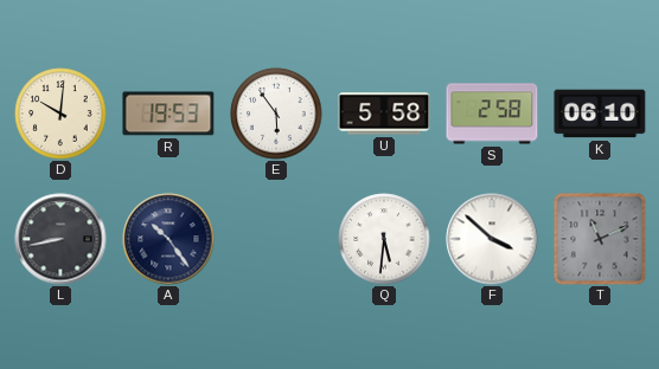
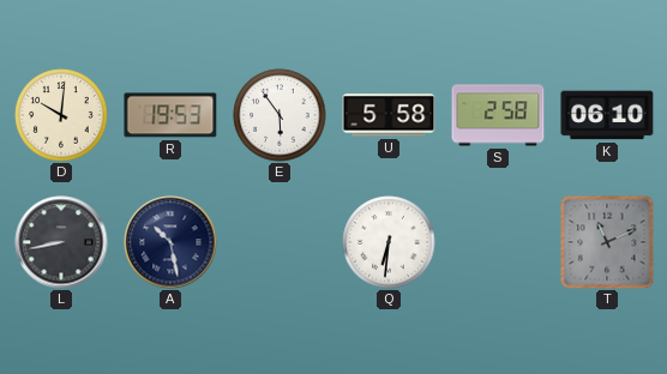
A: 10:24 -> 10:28 (170, 242)
Q: 5:31 -> 6:31 (389, 242)
F: 3:52 -> none (492, 239)
